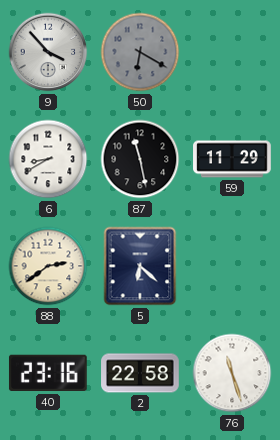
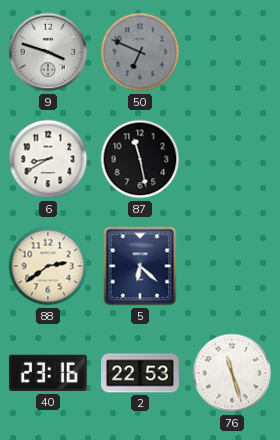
9: 3:53 -> 3:48 (48, 52)
50: 6:20 -> 6:49 (140, 52)
59: 11:29 -> none (232, 159)
2: 22:58 -> 22:53 (140, 373)
